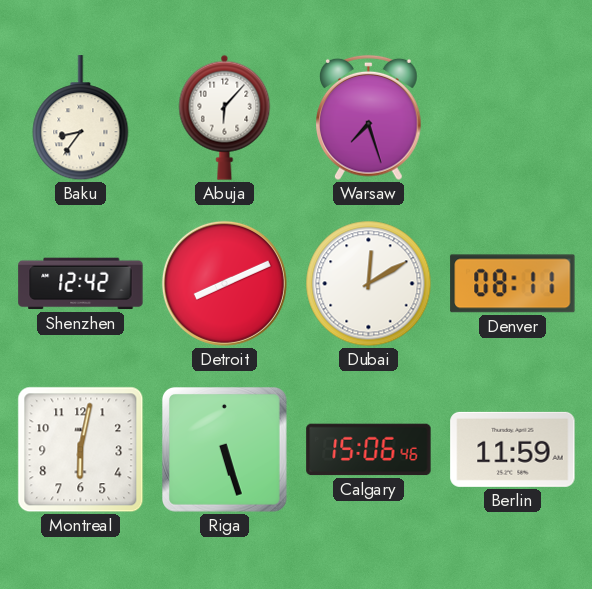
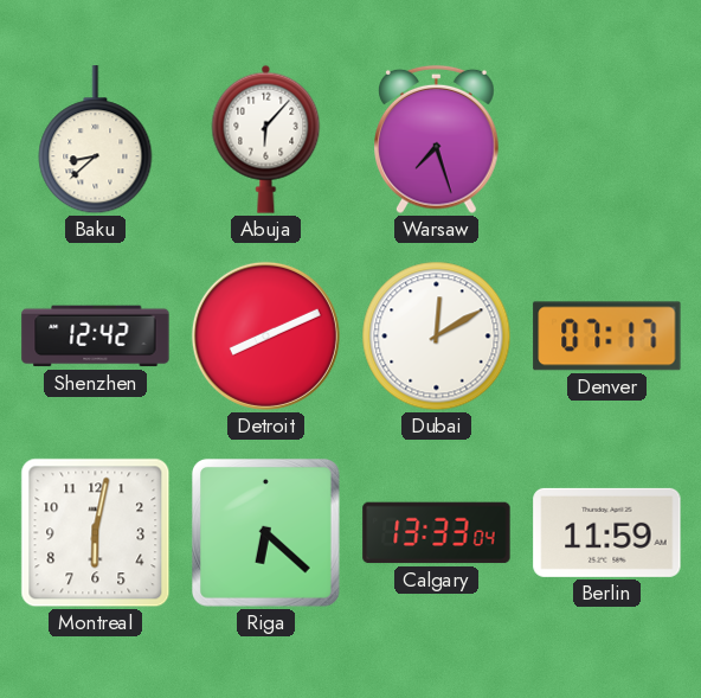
Baku: 8:36 -> 8:38 (96, 140)
Denver: 08:11 -> 07:17 (607, 337)
Riga: 5:27 -> 6:22 (266, 533)
Calgary: 15:06 -> 13:33 (437, 533)
